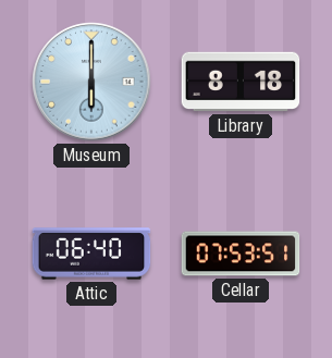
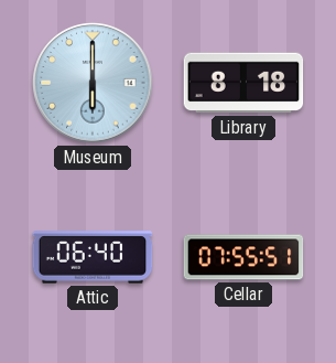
Cellar: 07:53 -> 07:55 (243, 257)
